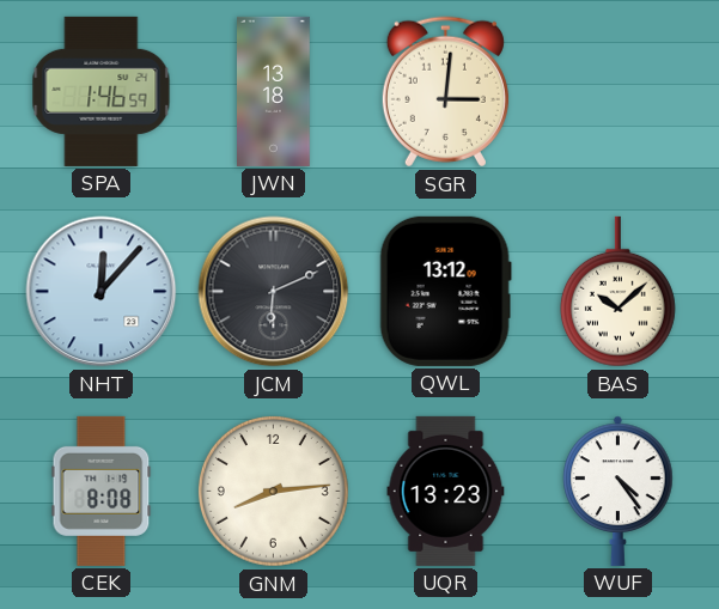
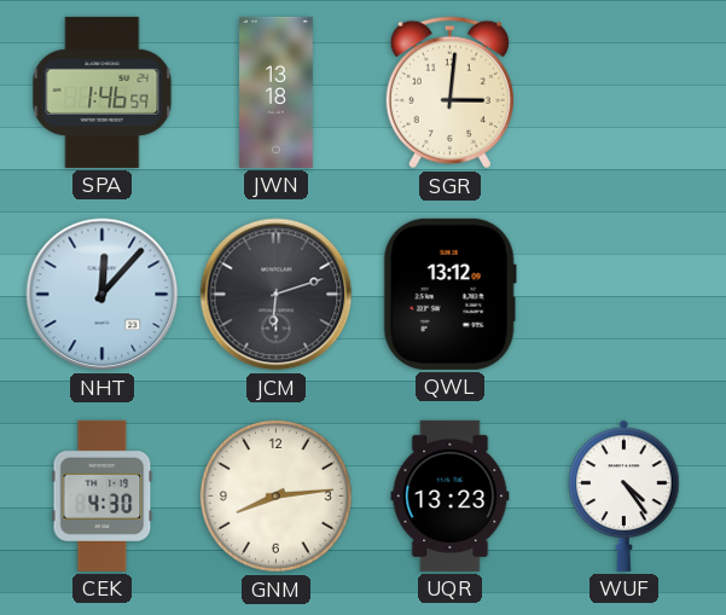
JCM: 6:11 -> 6:12 (277, 295)
BAS: 10:08 -> none (617, 292)
CEK: 8:08 -> 4:30 (103, 495)
